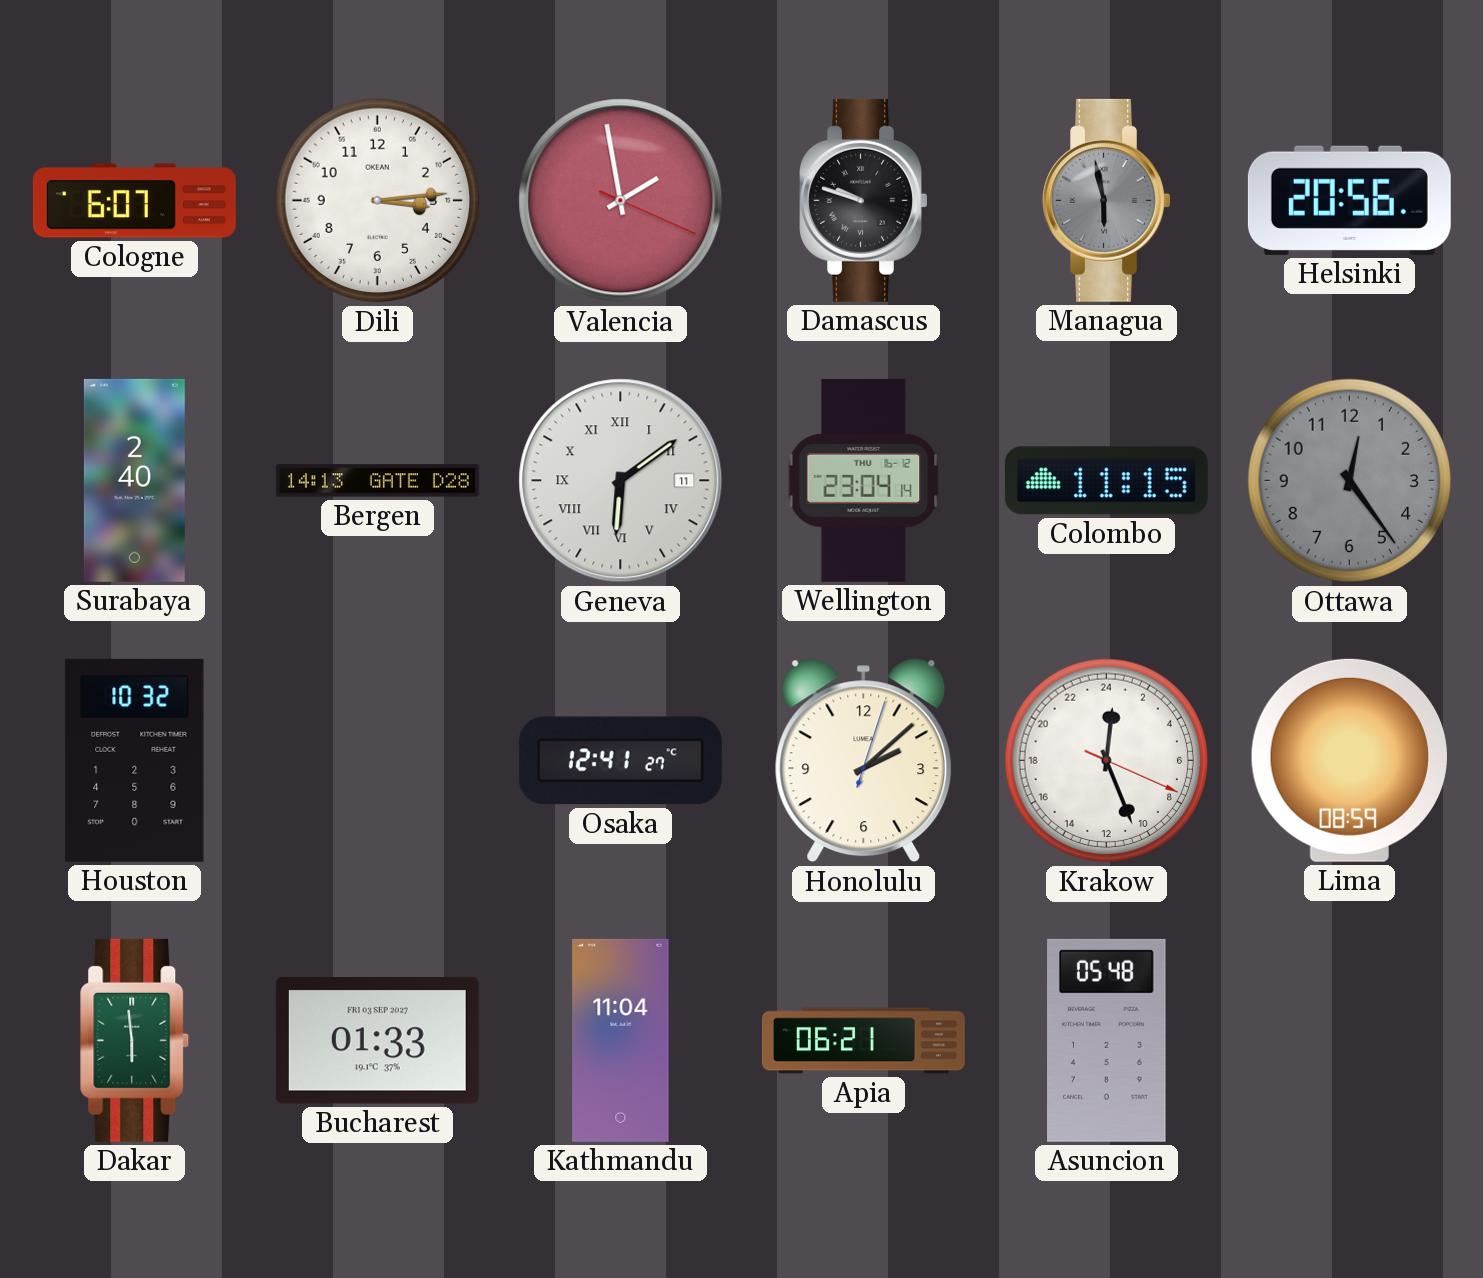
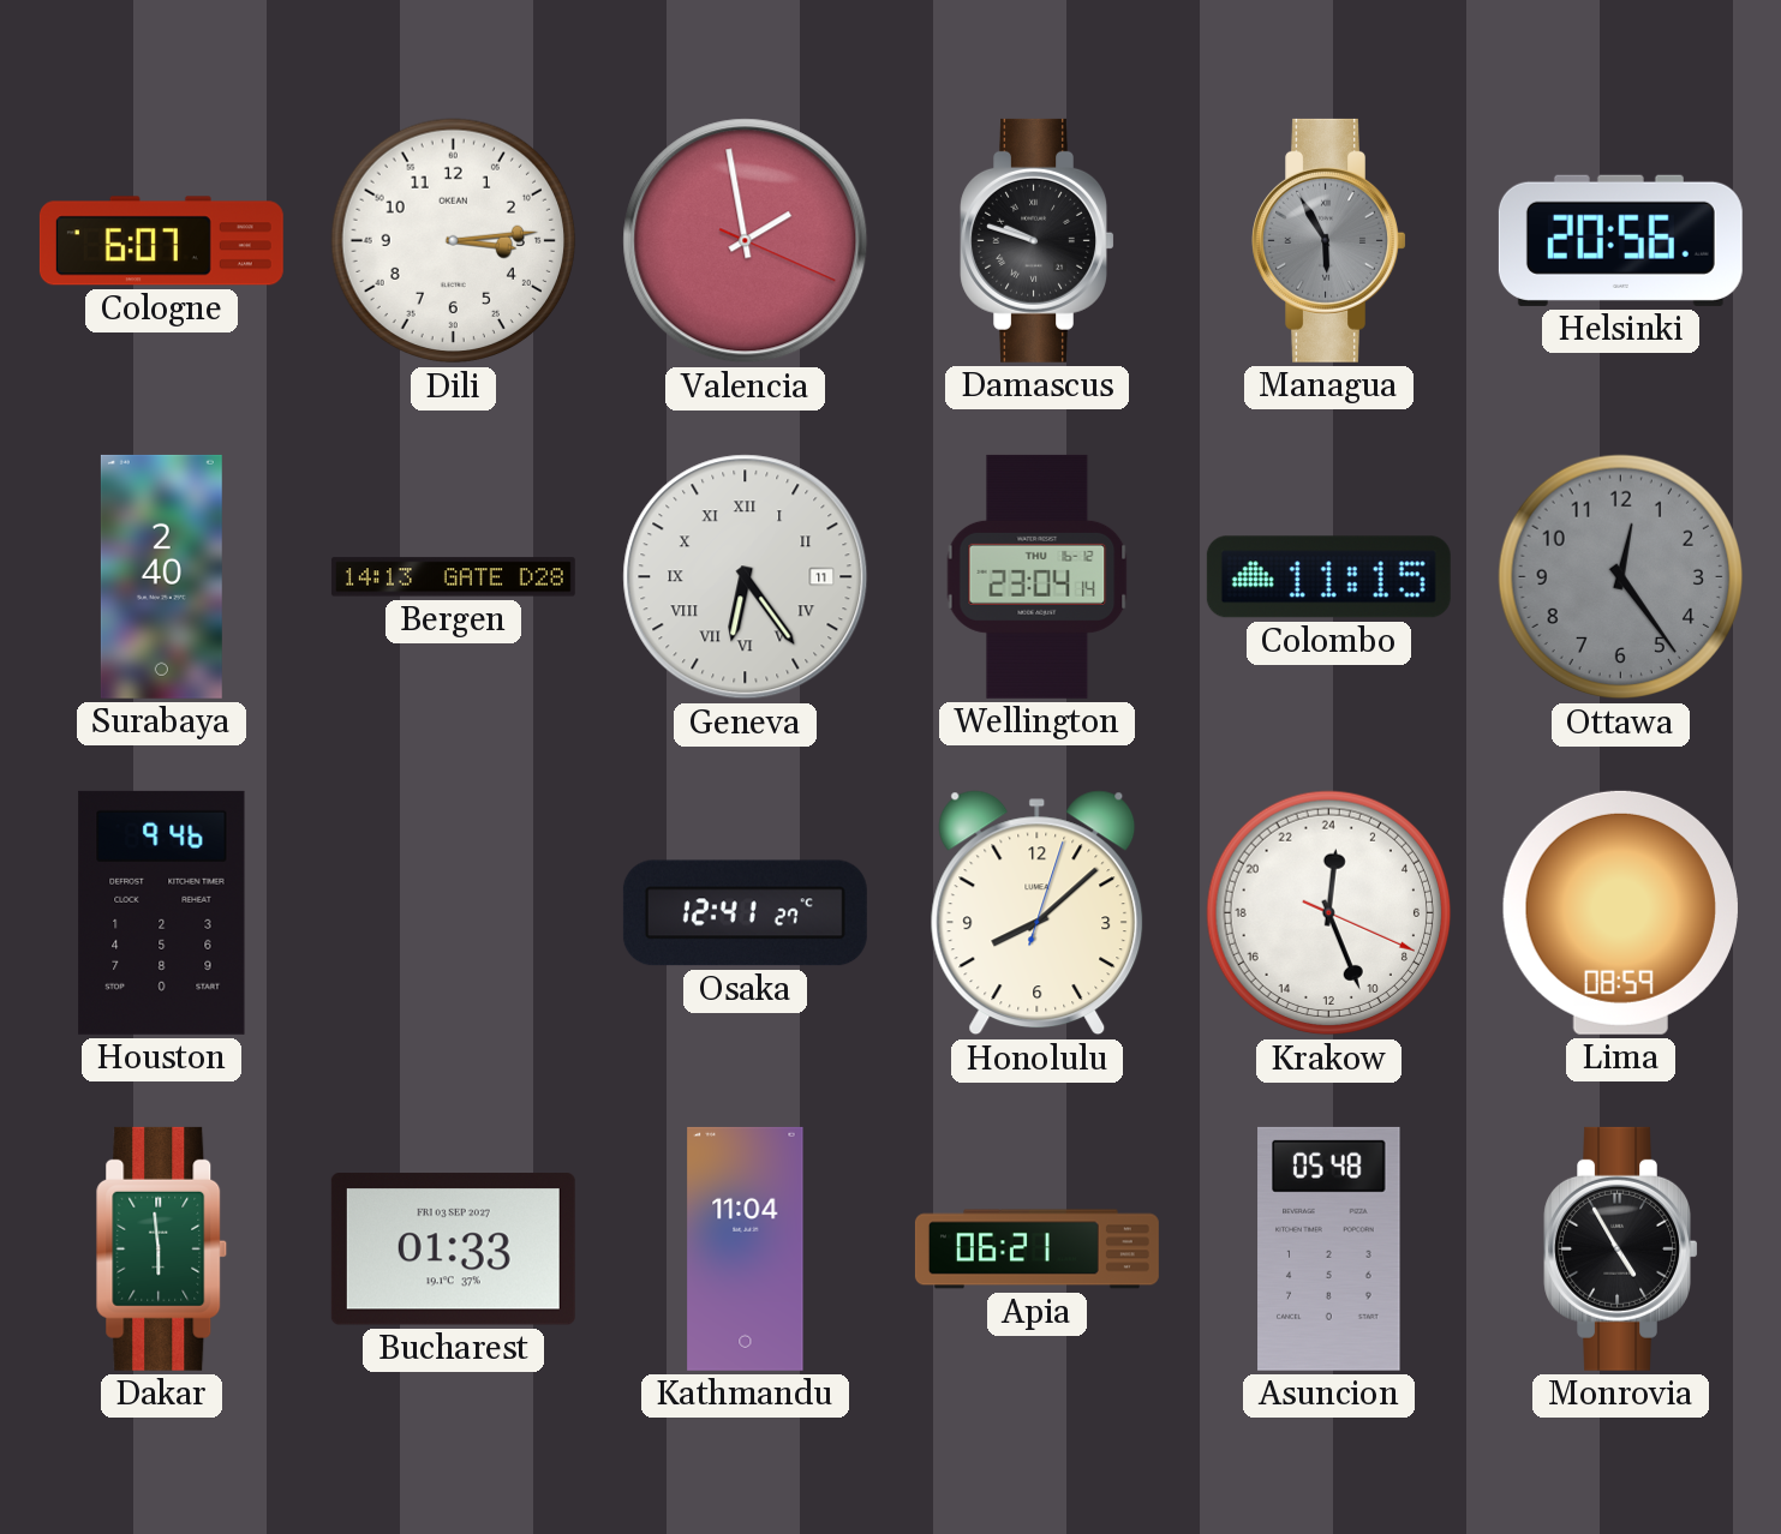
Managua: 5:58 -> 5:55 (1329, 240)
Geneva: 6:09 -> 6:24 (746, 577)
Houston: 10:32 -> 9:46 (162, 912)
Honolulu: 2:08 -> 8:08 (1038, 913)
Monrovia: none -> 4:55 (1621, 1248)
